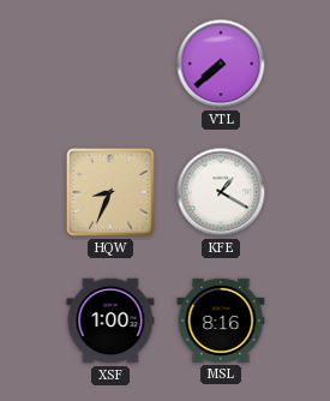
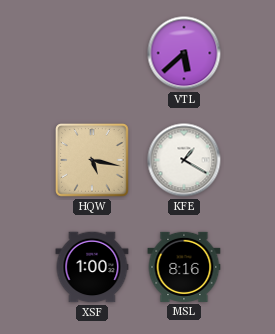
VTL: 7:38 -> 5:38 (184, 53)
HQW: 8:34 -> 5:17 (92, 160)
